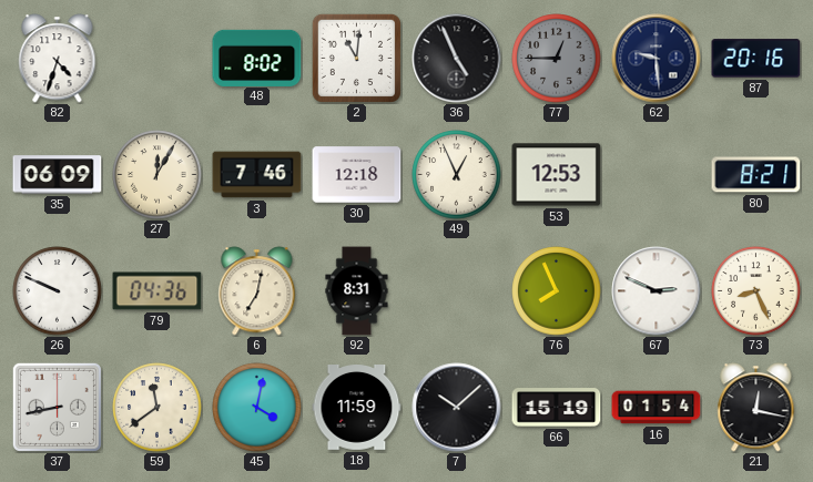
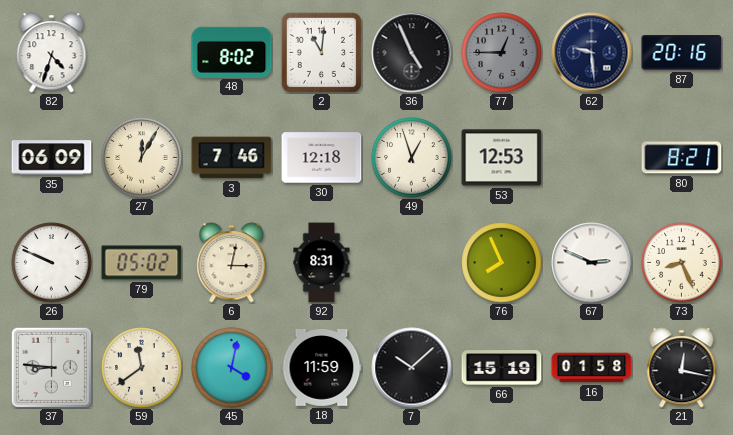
49: 12:56 -> 12:57 (412, 158)
79: 04:36 -> 05:02 (142, 263)
6: 7:02 -> 3:02 (232, 263)
37: 8:43 -> 8:46 (51, 367)
16: 01:54 -> 01:58 (592, 368)
